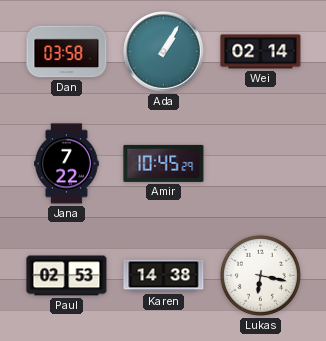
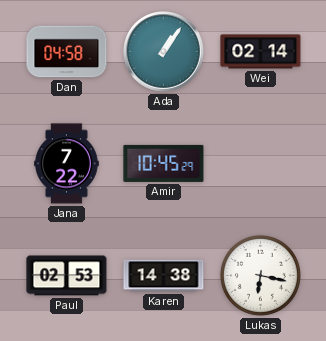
Dan: 03:58 -> 04:58 (67, 52)
Ada: 1:05 -> 1:06 (164, 52)
